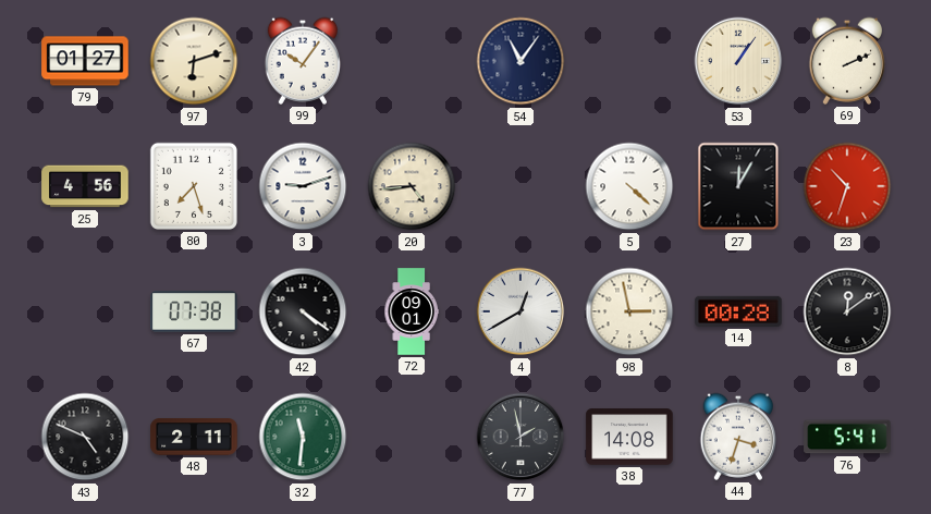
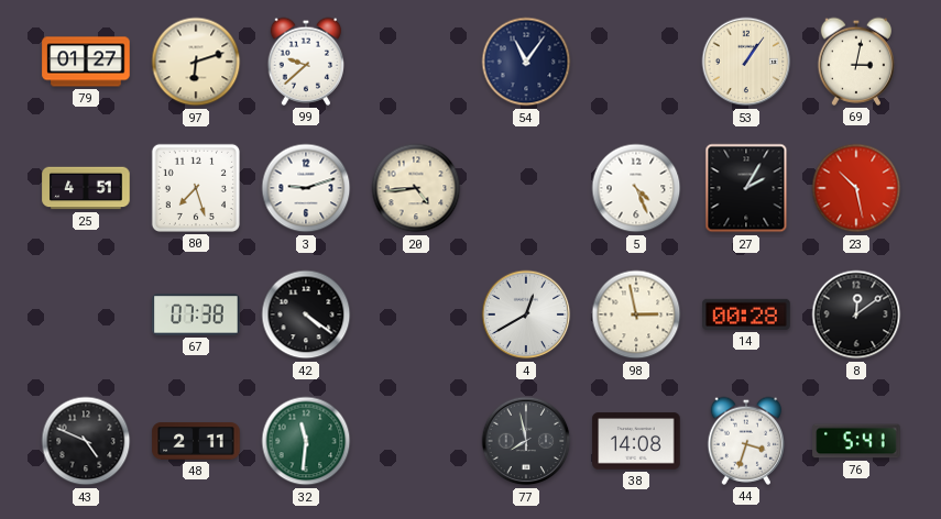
99: 10:06 -> 9:38 (305, 62)
69: 2:11 -> 3:02 (855, 62)
25: 4:56 -> 4:51 (86, 188)
5: 4:22 -> 4:26 (636, 188)
27: 12:05 -> 2:05 (746, 188)
23: 10:33 -> 10:28 (856, 188)
72: 09:01 -> none (412, 311)
77: 1:58 -> 7:58 (526, 441)
